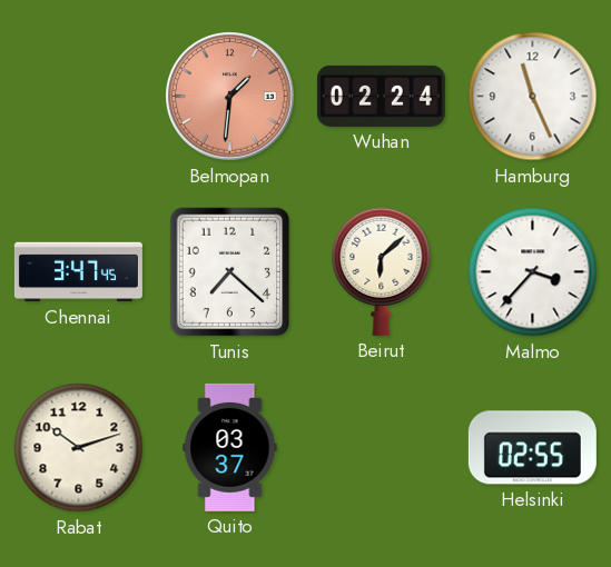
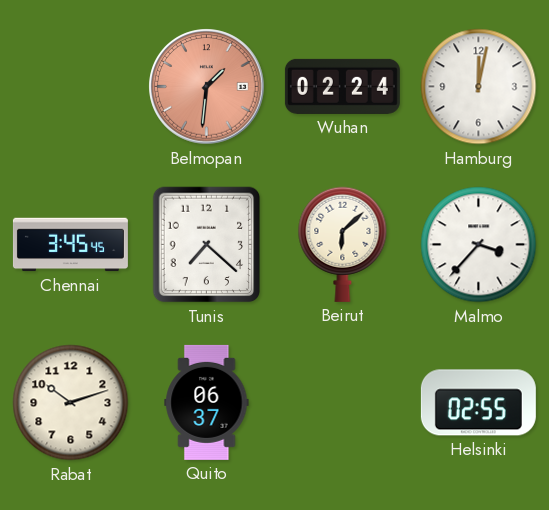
Hamburg: 11:26 -> 12:02 (479, 87)
Chennai: 3:47 -> 3:45 (70, 245)
Quito: 03:37 -> 06:37 (207, 402)
